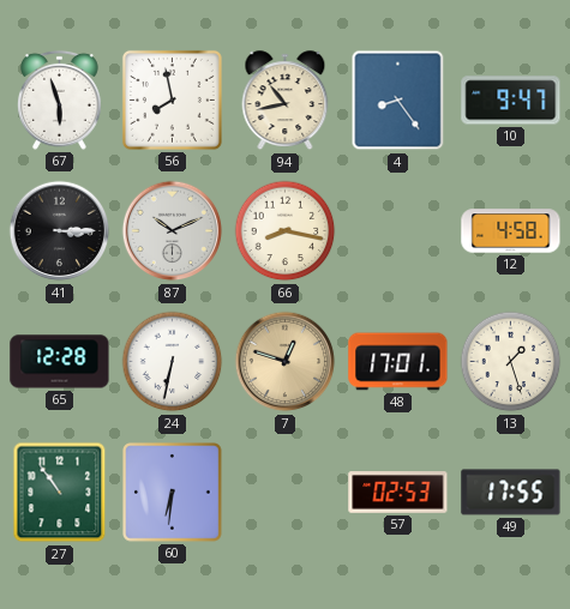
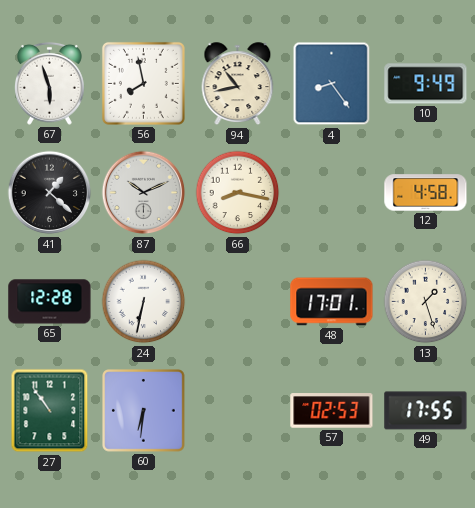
10: 9:47 -> 9:49 (426, 84)
41: 3:15 -> 1:22 (50, 193)
7: 12:48 -> none (286, 362)
